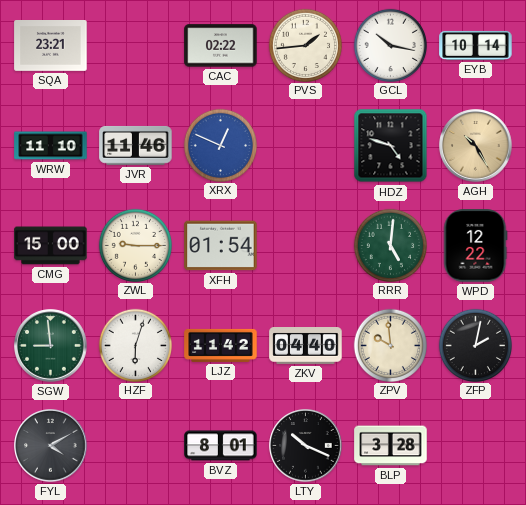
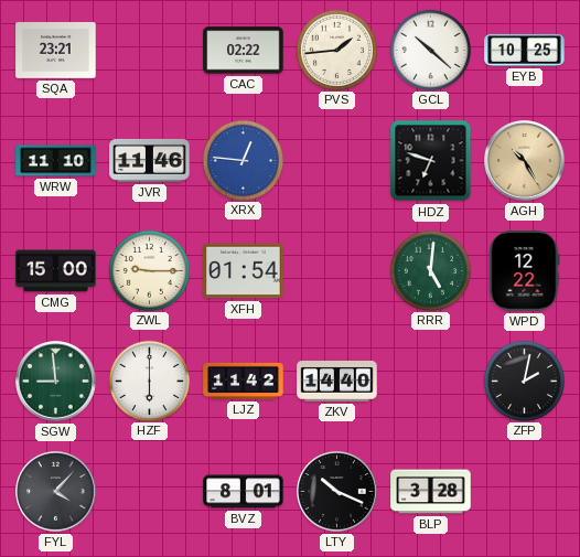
GCL: 10:17 -> 10:22 (430, 50)
EYB: 10:14 -> 10:25 (525, 50)
XRX: 12:49 -> 12:46 (243, 160)
HDZ: 4:48 -> 6:48 (431, 161)
HZF: 6:03 -> 6:00 (149, 381)
ZKV: 04:40 -> 14:40 (337, 382)
ZPV: 9:59 -> none (390, 345)
FYL: 4:10 -> 4:07 (56, 492)
